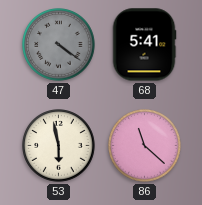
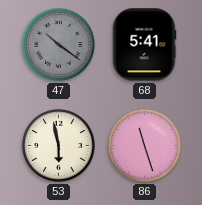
47: 4:21 -> 10:21 (59, 45)
86: 11:22 -> 11:27 (145, 146)
